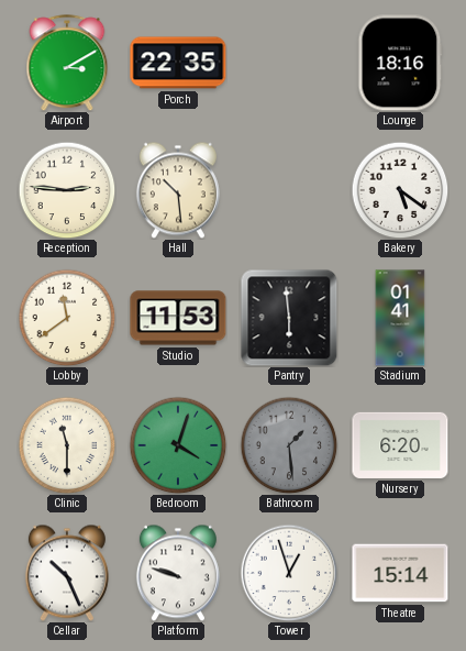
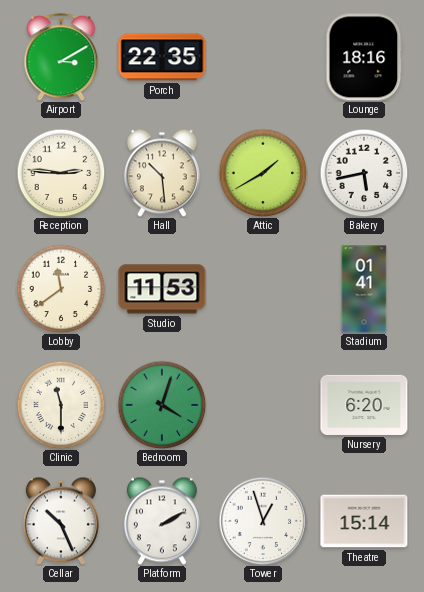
Attic: none -> 1:40 (263, 173)
Bakery: 5:21 -> 5:43 (364, 173)
Pantry: 5:59 -> none (289, 318)
Bathroom: 1:29 -> none (289, 445)
Platform: 9:48 -> 2:10 (162, 521)
